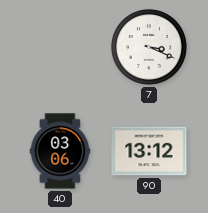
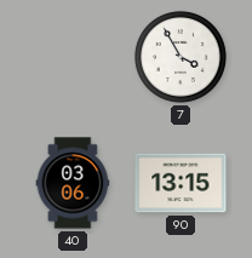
7: 3:19 -> 3:55 (181, 57)
90: 13:12 -> 13:15 (181, 183)
